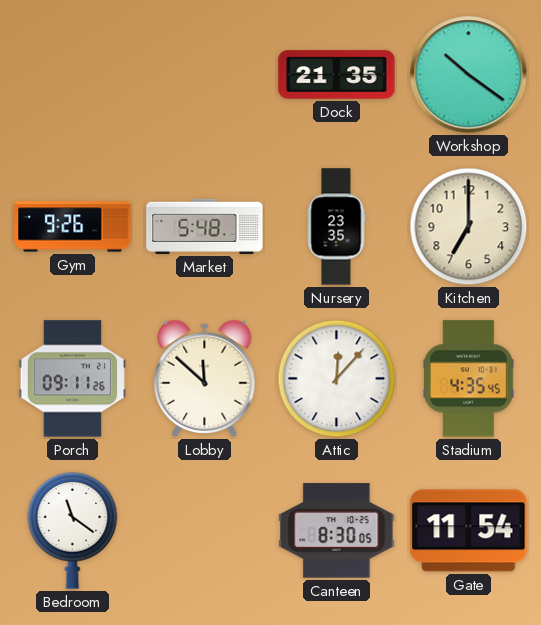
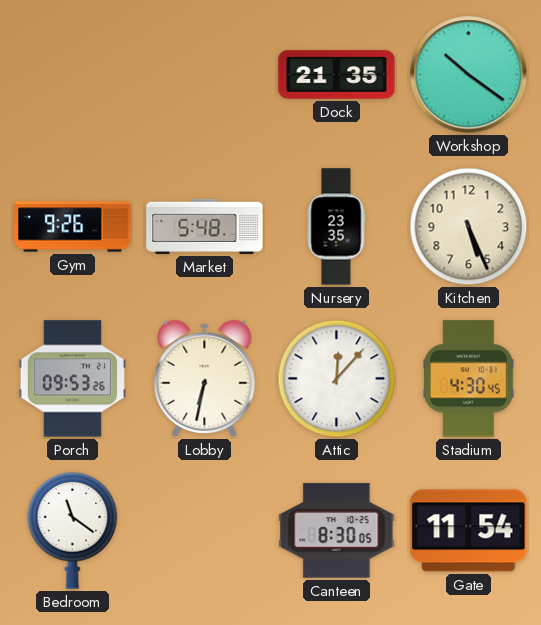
Kitchen: 7:00 -> 5:26 (469, 227)
Porch: 09:11 -> 09:53 (72, 379)
Lobby: 11:52 -> 6:32 (205, 378)
Stadium: 4:35 -> 4:30 (469, 379)
